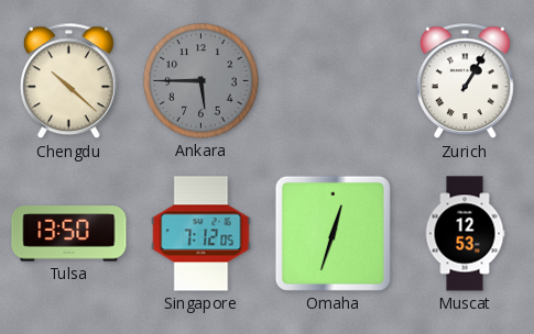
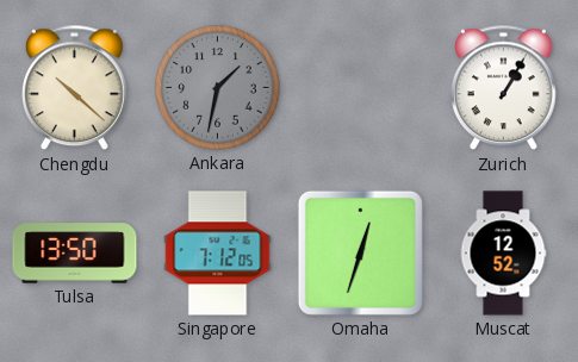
Ankara: 5:45 -> 1:32 (218, 88)
Muscat: 12:53 -> 12:52 (503, 254)
